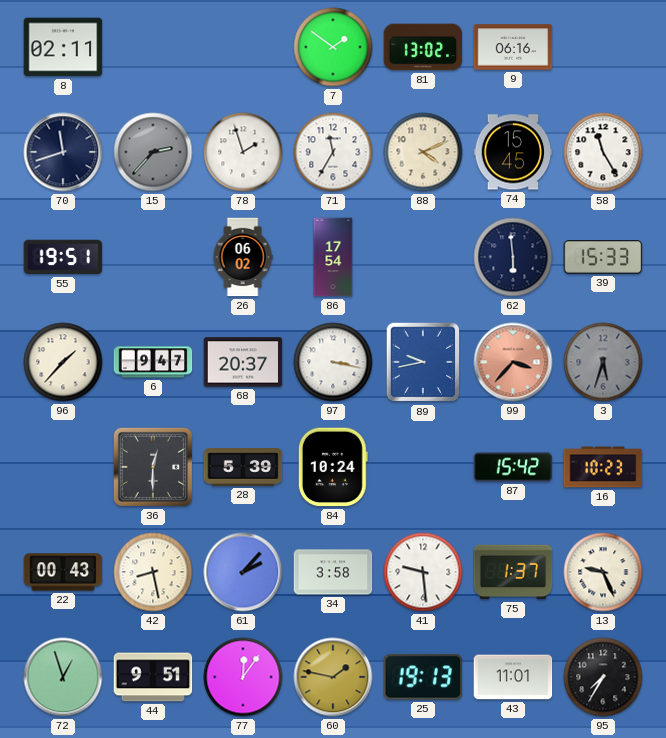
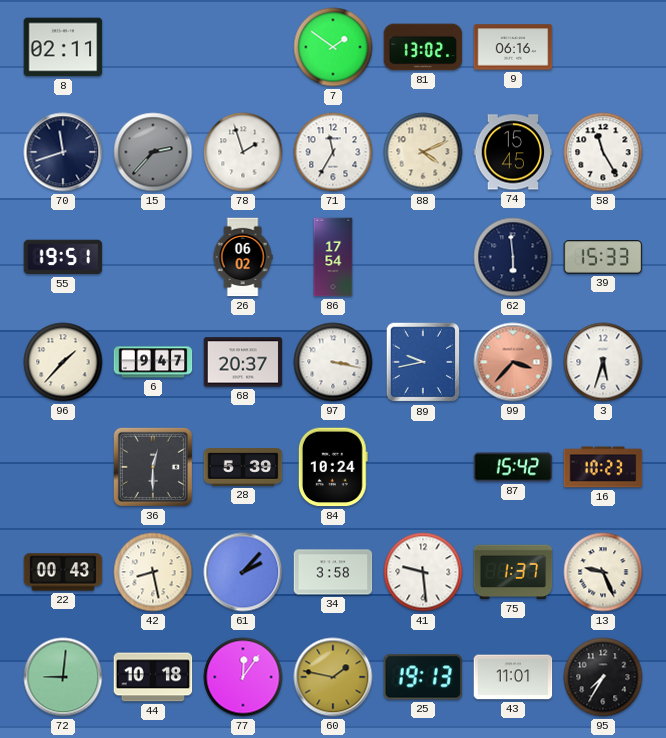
3 dial: grey -> white (603, 362)
72: 12:57 -> 9:01 (63, 677)
44: 9:51 -> 10:18 (153, 677)
